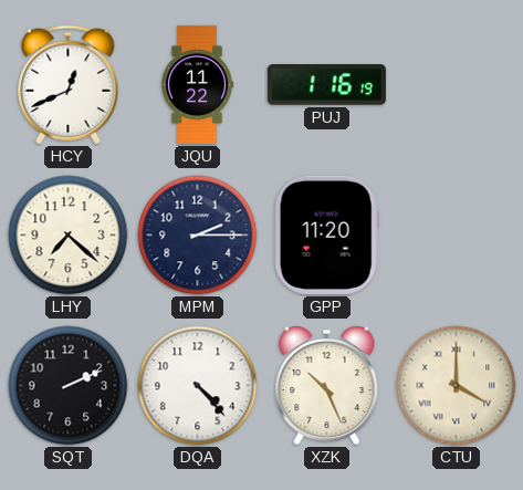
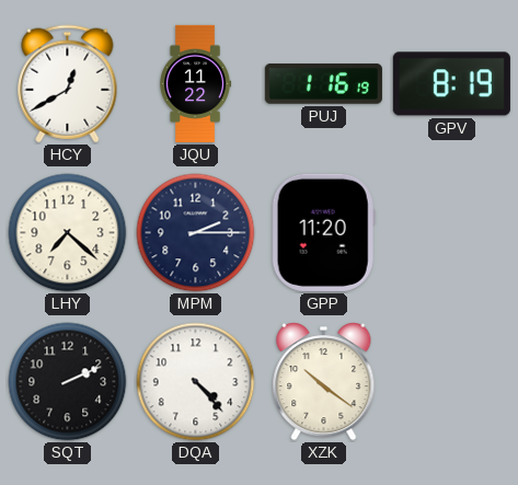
HCY: 12:41 -> 12:40 (68, 84)
GPV: none -> 8:19 (451, 84)
XZK: 10:26 -> 10:21 (324, 382)
CTU: 4:00 -> none (457, 386)
